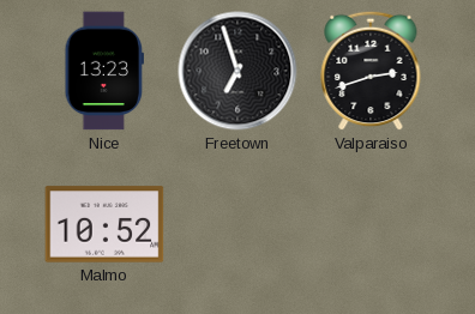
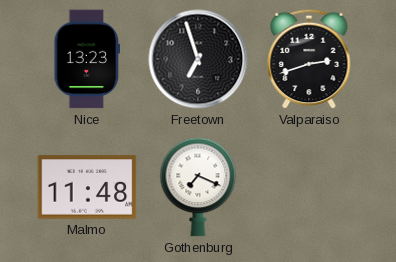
Malmo: 10:52 -> 11:48 (87, 187)
Gothenburg: none -> 7:19 (198, 187)
